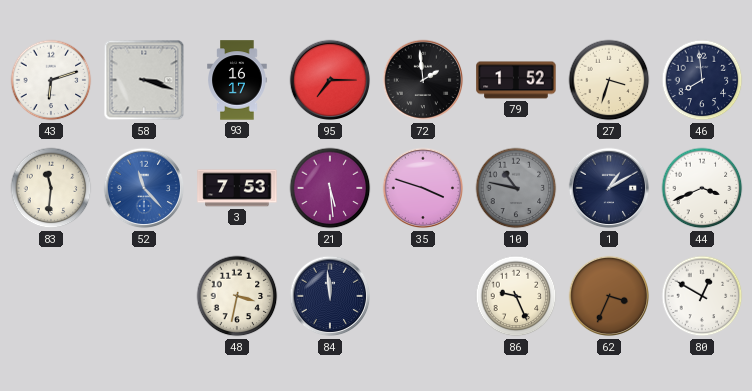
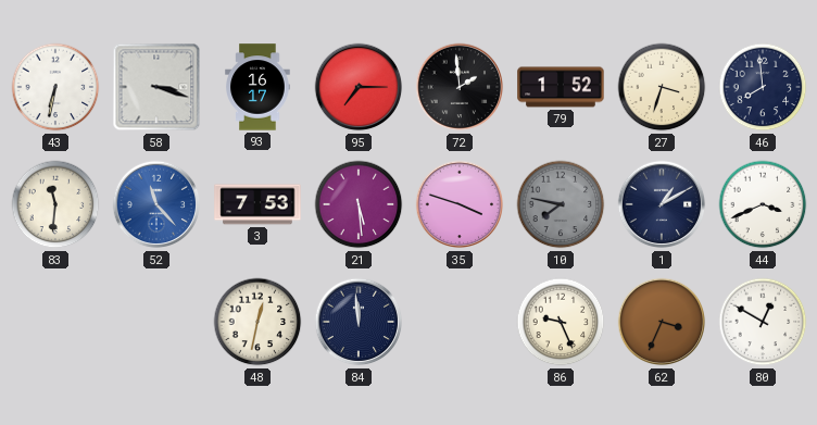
43: 6:12 -> 6:32 (55, 87)
10: 10:47 -> 7:47 (561, 204)
48: 3:32 -> 12:32 (257, 322)
